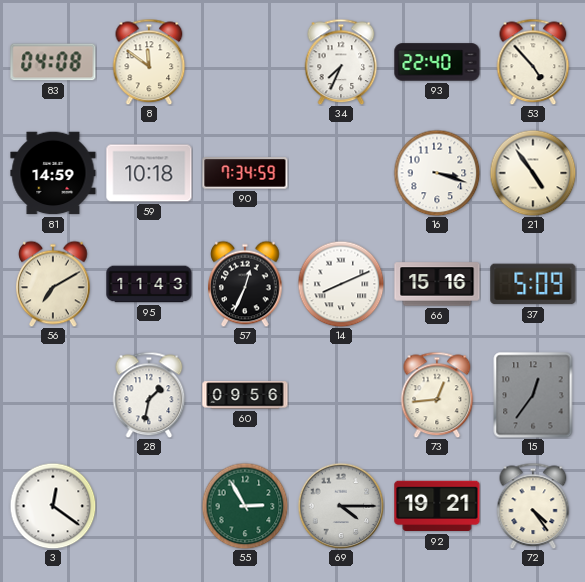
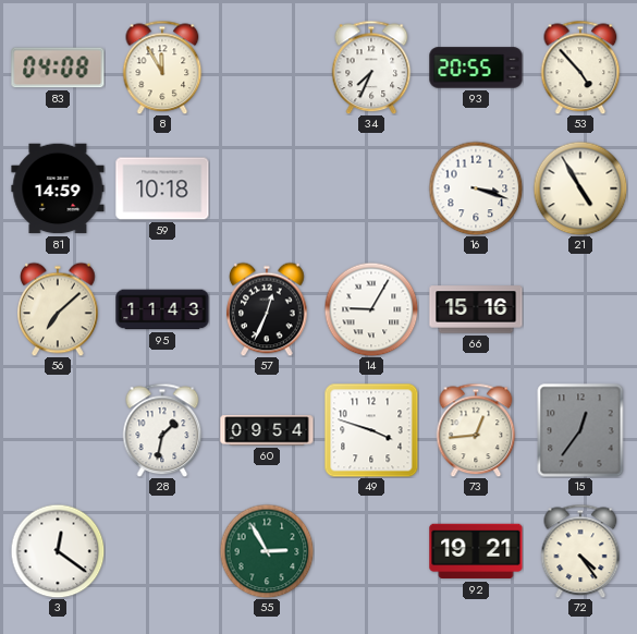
8: 11:51 -> 11:55 (162, 68)
93: 22:40 -> 20:55 (476, 68)
90: 7:34 -> none (245, 173)
21: 4:54 -> 4:55 (580, 188)
56: 7:10 -> 7:08 (58, 309)
14: 8:11 -> 9:05 (371, 309)
37: 5:09 -> none (533, 284)
60: 09:56 -> 09:54 (267, 430)
49: none -> 3:48 (371, 430)
69: 4:15 -> none (341, 506)
